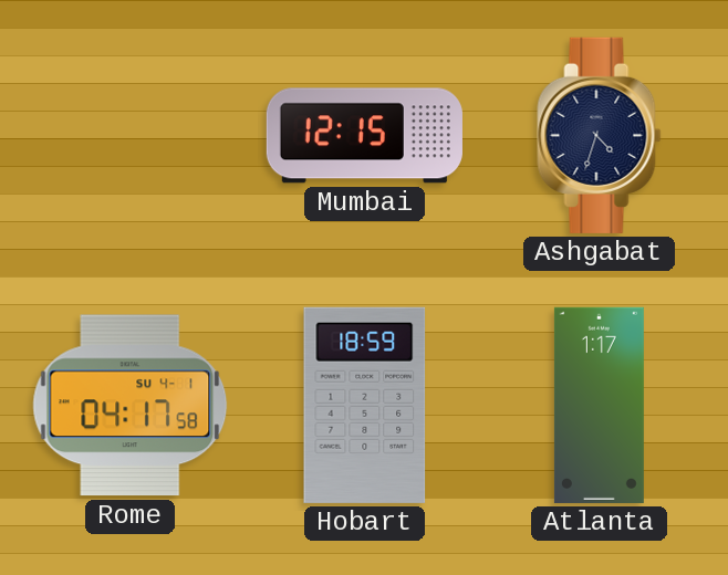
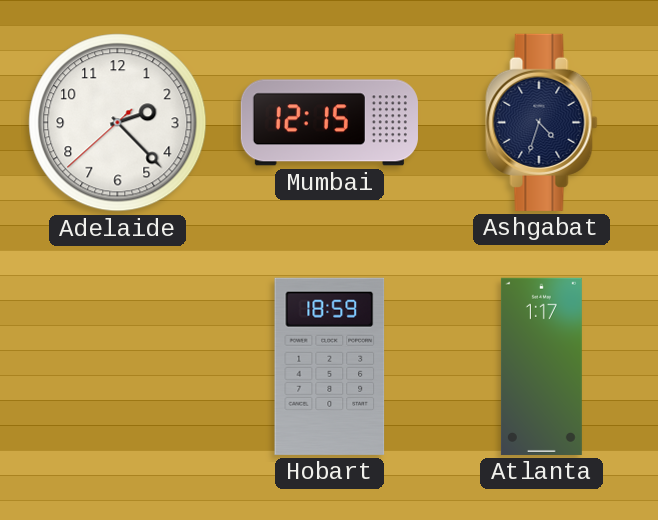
Adelaide: none -> 2:22 (118, 123)
Rome: 04:17 -> none (131, 406)
